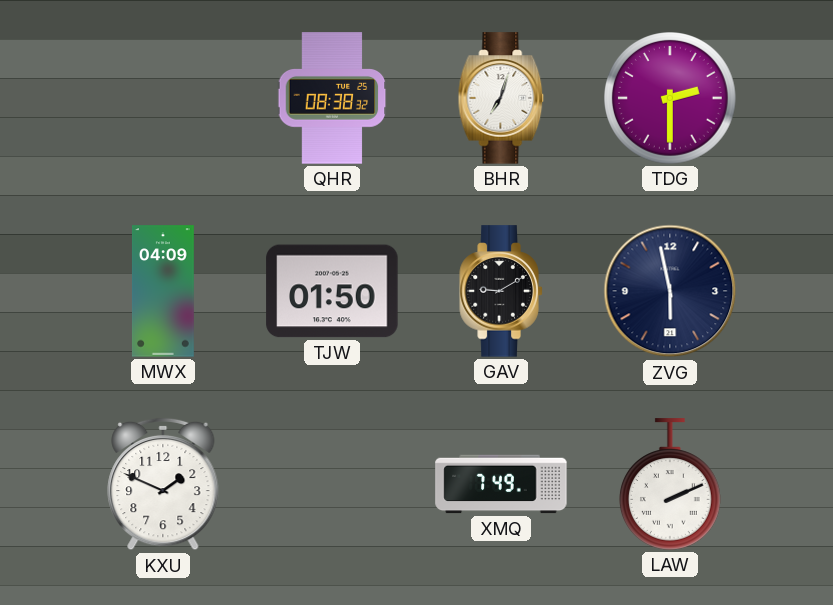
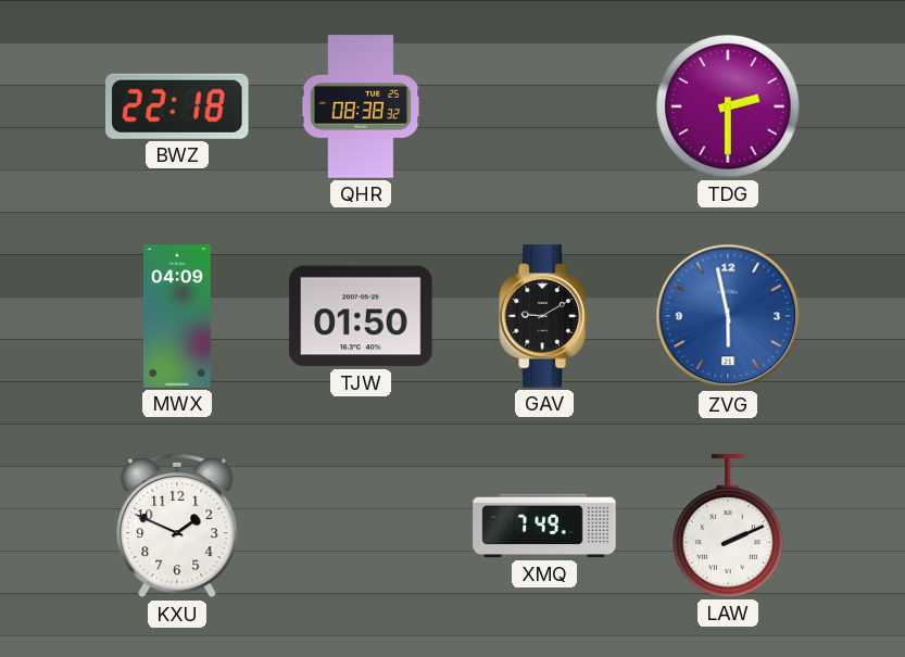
BWZ: none -> 22:18 (177, 106)
BHR: 7:03 -> none (501, 98)
ZVG dial: navy -> blue (728, 316)
